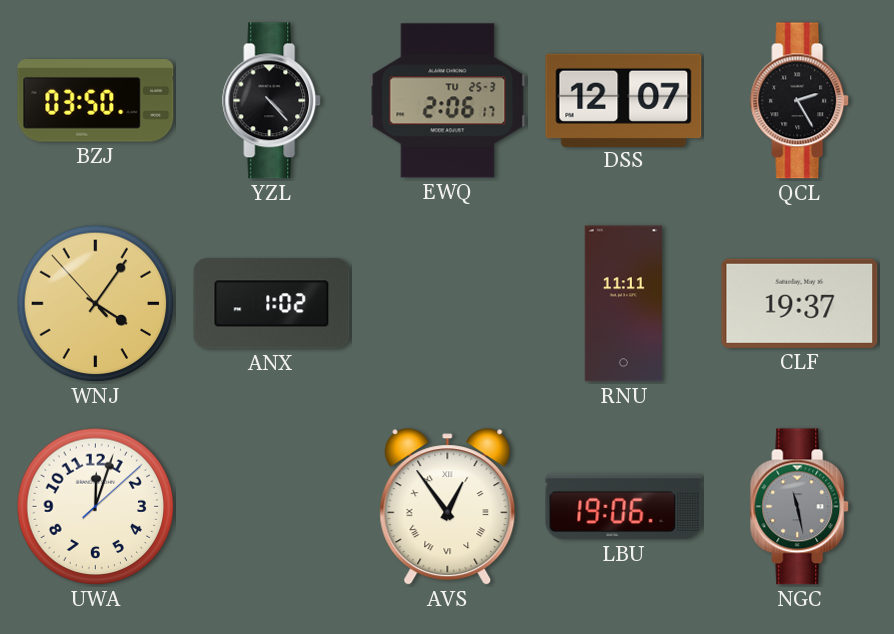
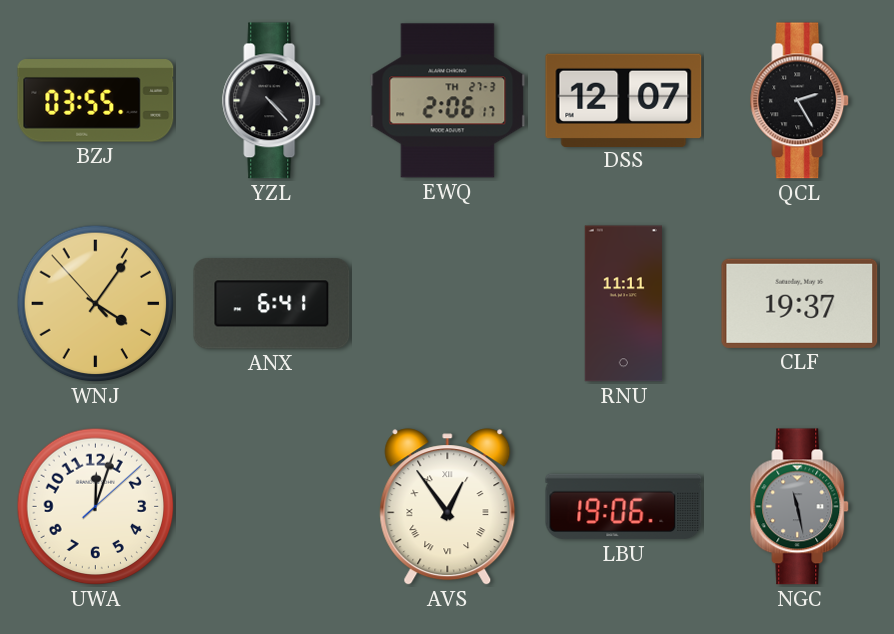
BZJ: 03:50 -> 03:55 (96, 101)
EWQ date: TU 25-3 -> TH 27-3 (448, 101)
ANX: 1:02 -> 6:41 (272, 304)
